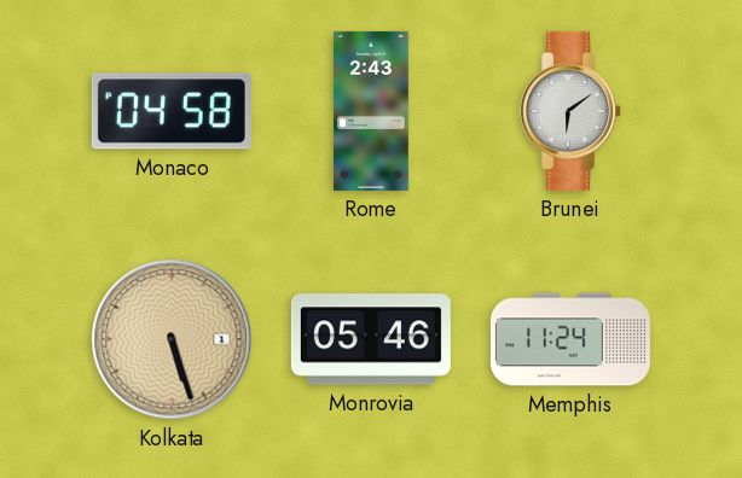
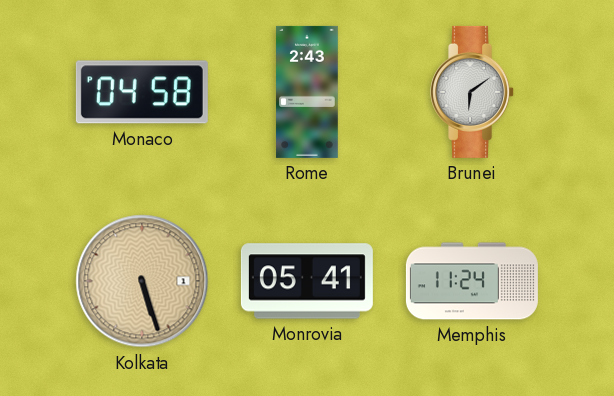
Monrovia: 05:46 -> 05:41 (307, 281)
